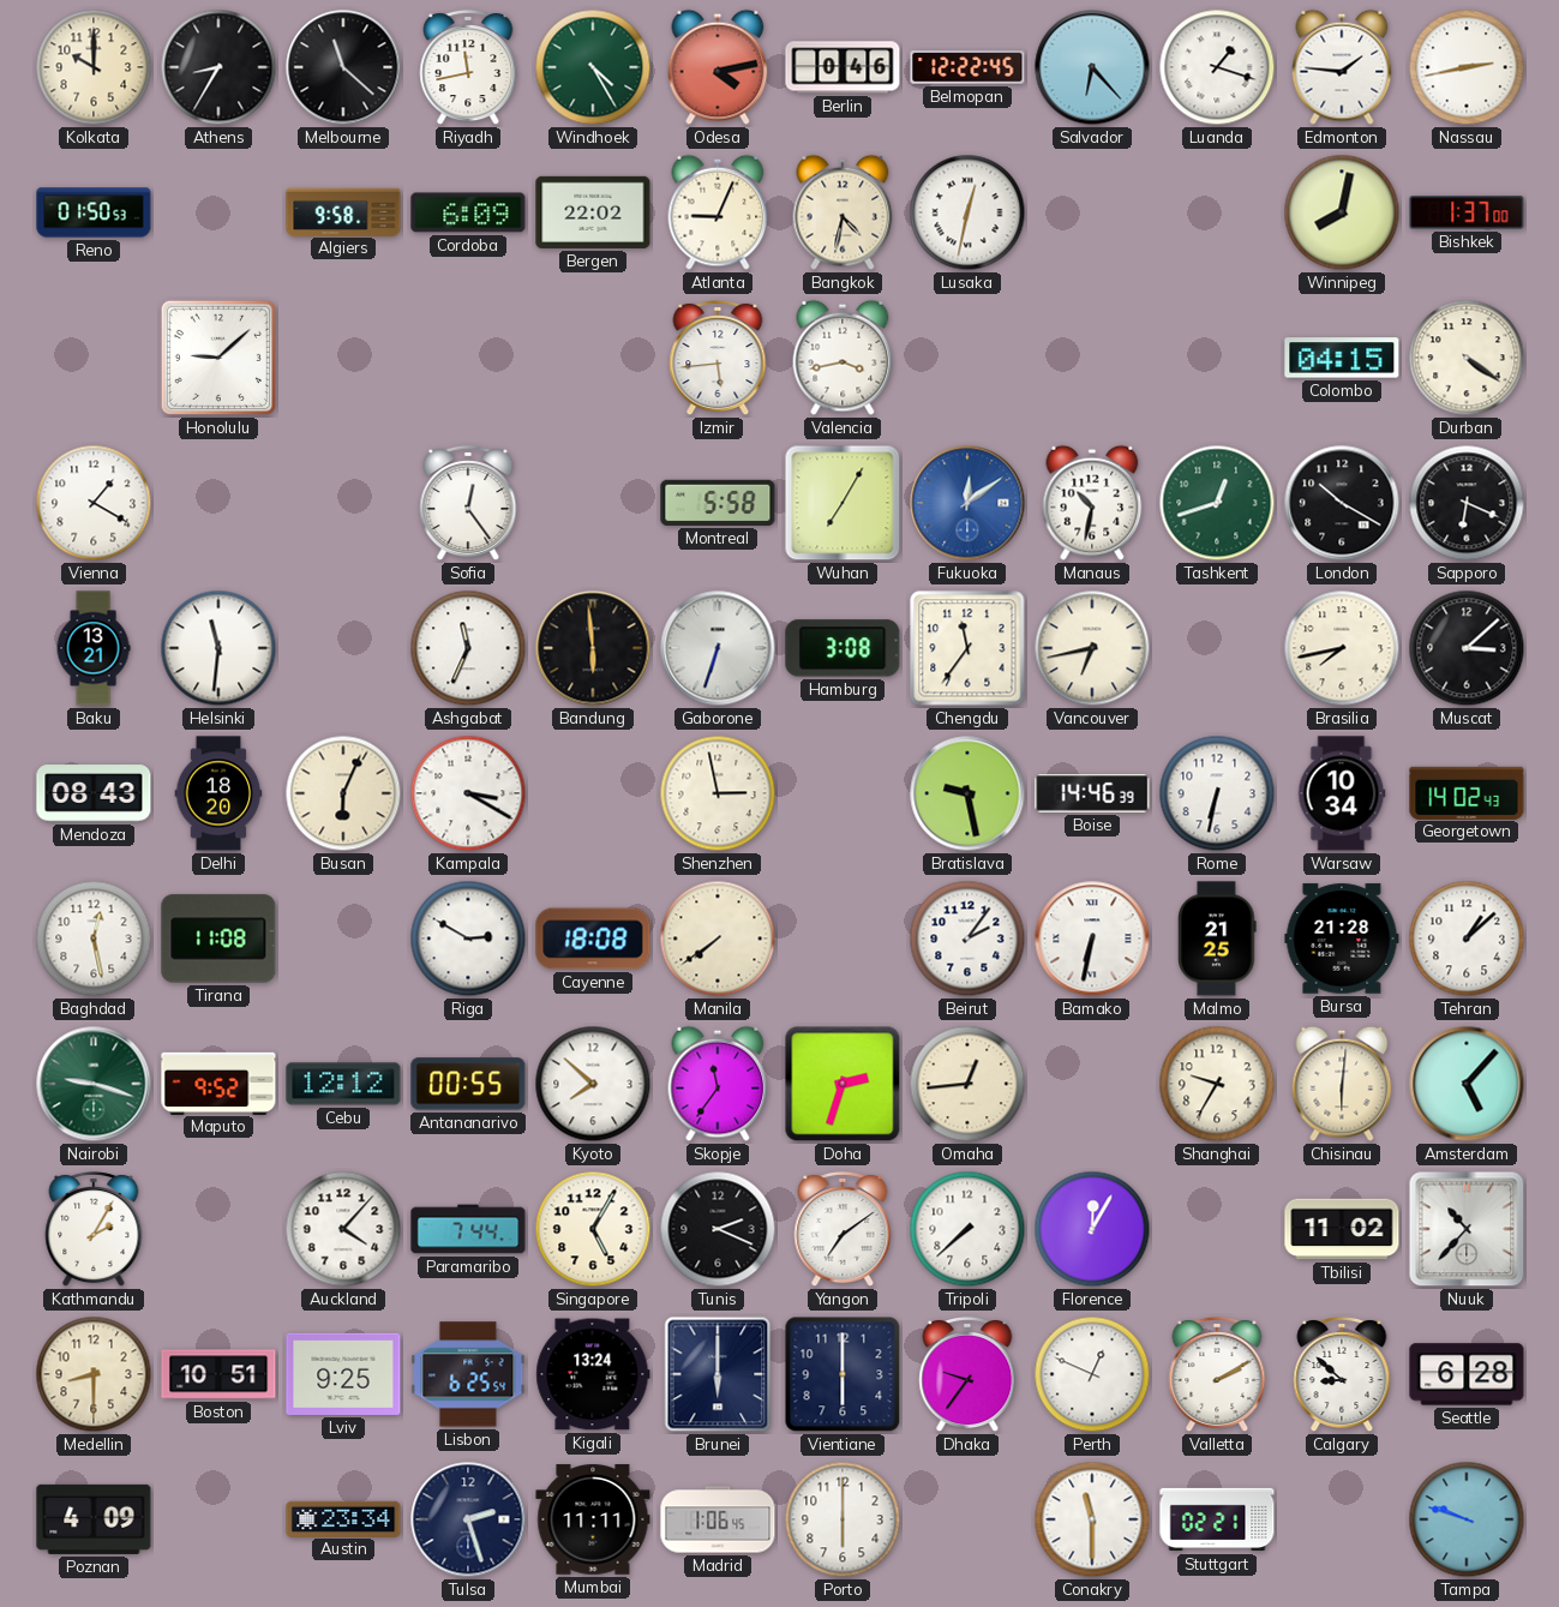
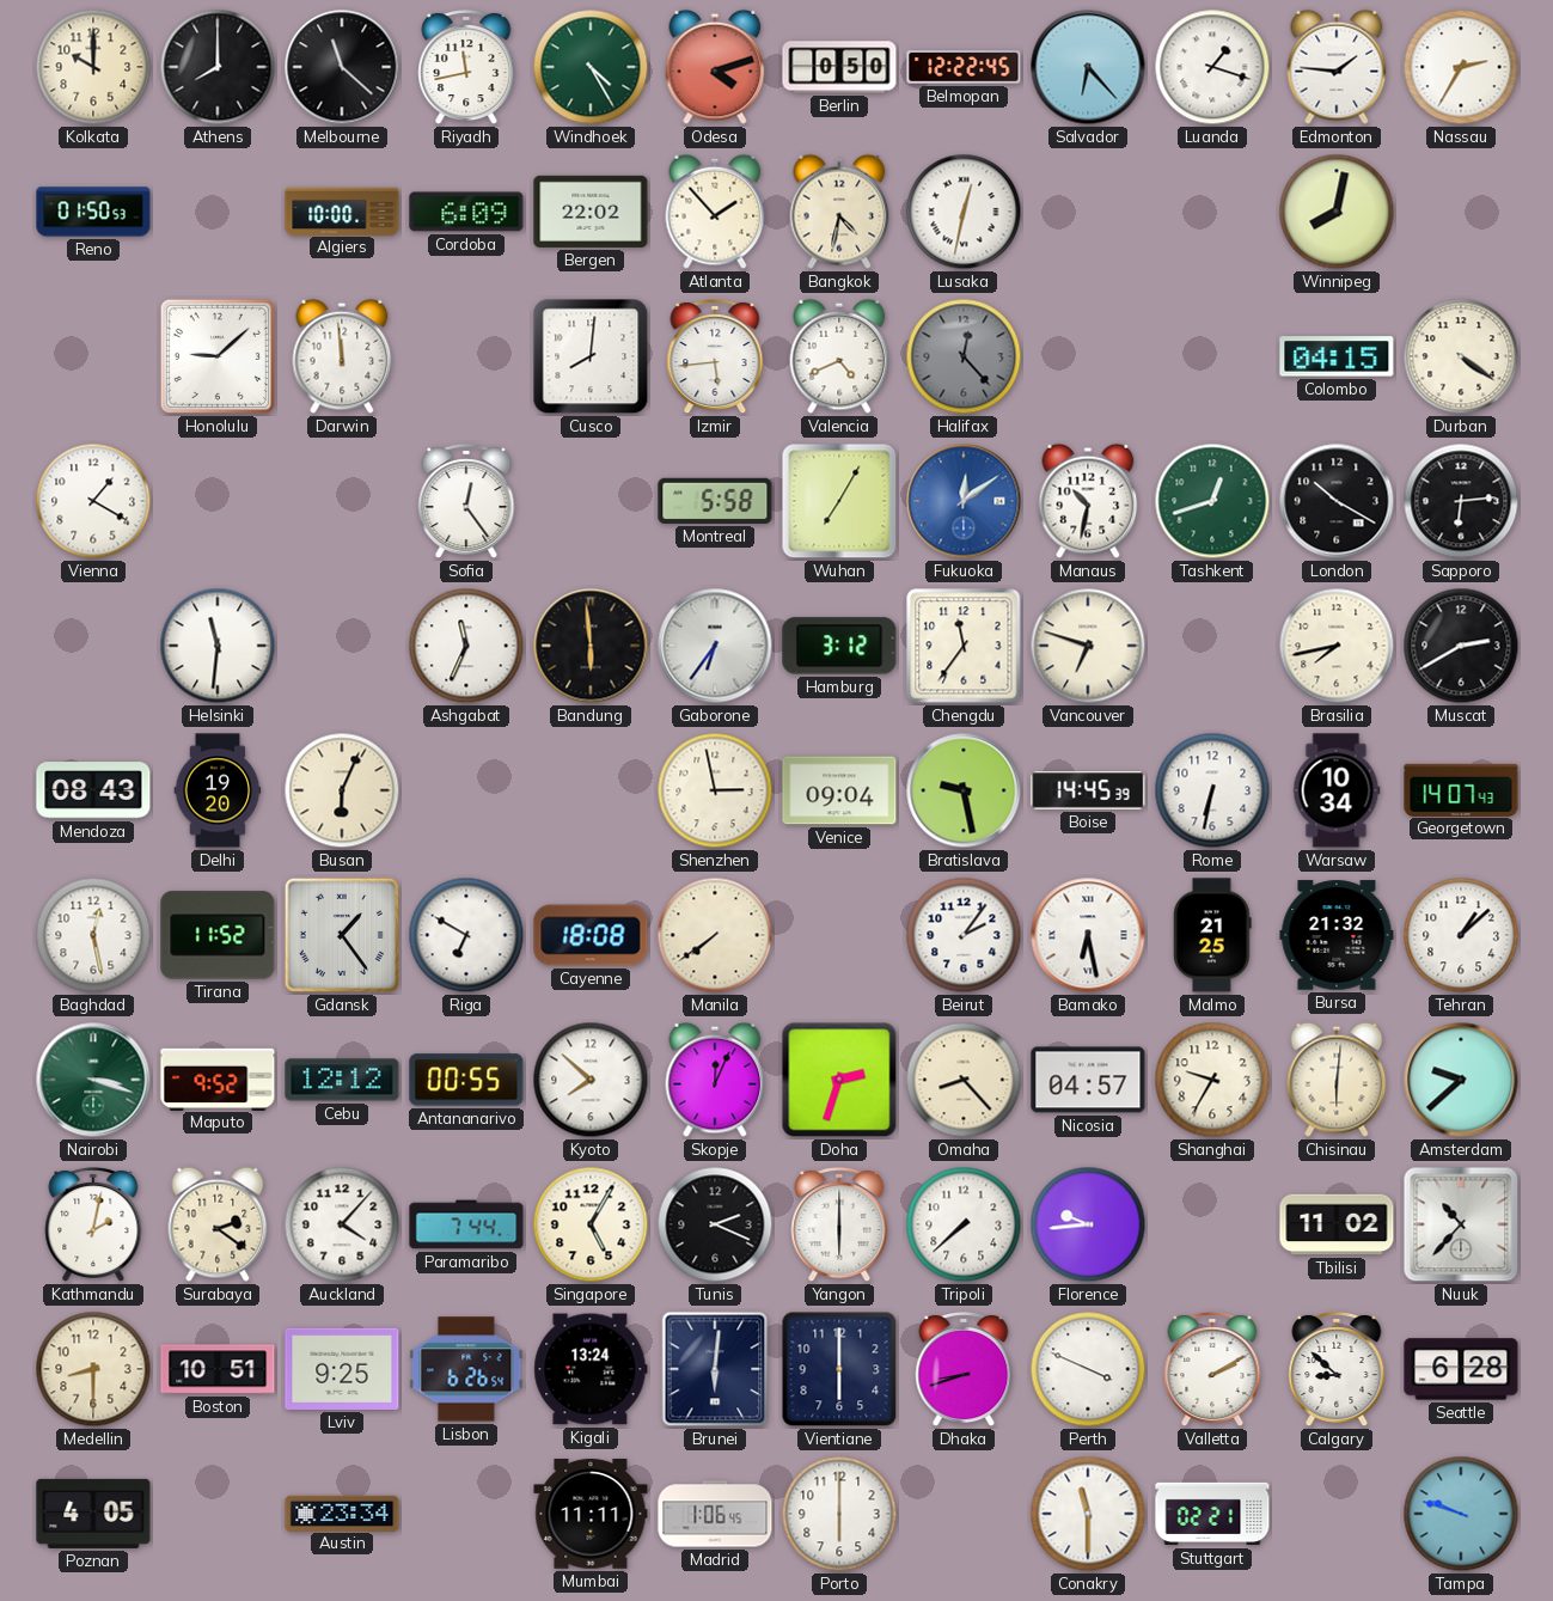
Athens: 8:35 -> 8:00 (218, 67)
Odesa: 4:13 -> 4:12 (715, 67)
Berlin: 0:46 -> 0:50 (839, 67)
Nassau: 2:43 -> 2:35 (1461, 67)
Algiers: 9:58 -> 10:00 (342, 210)
Atlanta: 9:04 -> 1:53 (715, 212)
Bishkek: 1:37 -> none (1467, 212)
Darwin: none -> 11:59 (342, 356)
Cusco: none -> 8:01 (591, 356)
Valencia: 3:43 -> 4:41 (839, 356)
Halifax: none -> 12:23 (964, 356)
Sapporo: 6:19 -> 6:14 (1461, 501)
Baku: 13:21 -> none (94, 648)
Gaborone: 6:33 -> 6:36 (715, 646)
Hamburg: 3:08 -> 3:12 (839, 646)
Vancouver: 6:43 -> 6:48 (1088, 646)
Muscat: 3:08 -> 2:40 (1461, 646)
Delhi: 18:20 -> 19:20 (218, 790)
Kampala: 3:20 -> none (468, 793)
Venice: none -> 09:04 (839, 790)
Boise: 14:46 -> 14:45 (1088, 790)
Georgetown: 14:02 -> 14:07 (1461, 789)
Tirana: 11:08 -> 11:52 (218, 935)
Gdansk: none -> 1:24 (342, 935)
Riga: 2:50 -> 6:50 (466, 935)
Bamako: 6:32 -> 6:28 (1088, 935)
Bursa: 21:28 -> 21:32 (1337, 935)
Nairobi: 9:18 -> 3:18 (93, 1080)
Skopje: 11:36 -> 12:04 (715, 1080)
Omaha: 12:44 -> 8:23 (964, 1080)
Nicosia: none -> 04:57 (1088, 1080)
Amsterdam: 5:07 -> 9:38 (1461, 1080)
Kathmandu: 2:05 -> 2:02 (93, 1224)
Surabaya: none -> 2:21 (218, 1224)
Yangon: 7:09 -> 6:00 (839, 1224)
Florence: 12:05 -> 9:44 (1088, 1224)
Lisbon: 6:25 -> 6:26 (466, 1369)
Brunei: 6:00 -> 6:01 (715, 1369)
Dhaka: 9:36 -> 8:42 (964, 1369)
Perth: 12:49 -> 3:49 (1088, 1369)
Poznan: 4:09 -> 4:05 (93, 1514)
Tulsa: 2:27 -> none (468, 1519)
